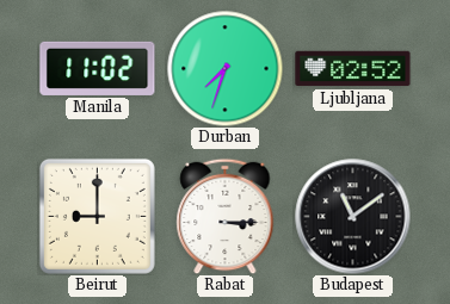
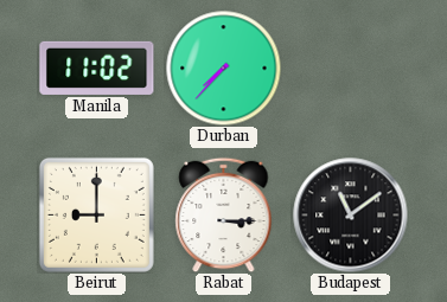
Durban: 7:33 -> 7:37 (223, 68)
Ljubljana: 02:52 -> none (353, 69)
